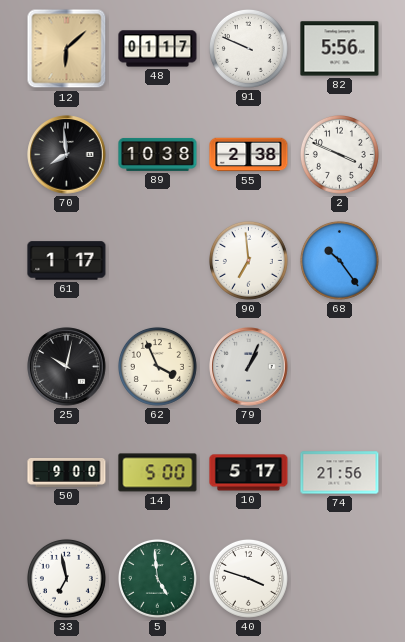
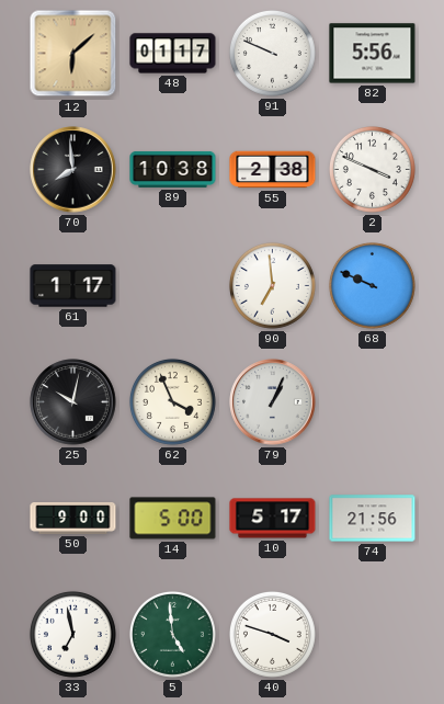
68: 10:24 -> 9:49 (372, 285)
